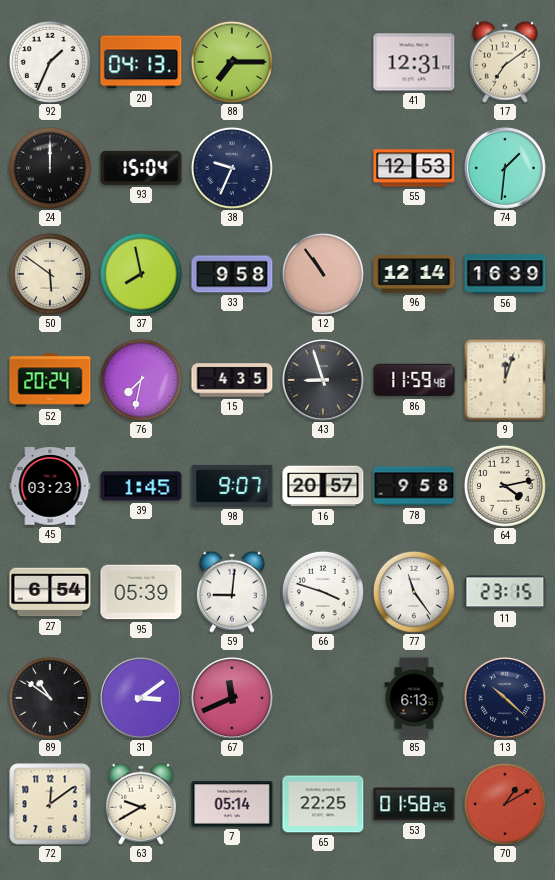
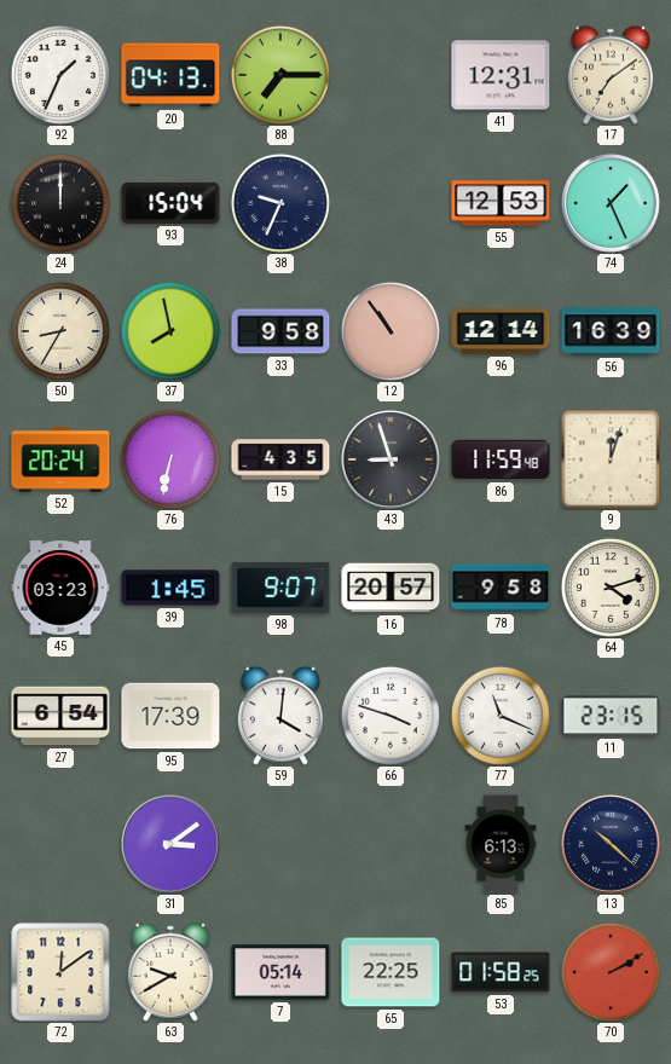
74: 1:31 -> 1:26 (612, 204)
50: 5:51 -> 8:35 (60, 331)
76: 7:32 -> 6:32 (170, 459)
64: 4:13 -> 4:12 (611, 588)
95: 05:39 -> 17:39 (170, 716)
59: 9:01 -> 4:01 (280, 716)
77: 11:24 -> 11:19 (501, 716)
89: 10:51 -> none (50, 698)
67: 11:41 -> none (233, 699)
70: 1:10 -> 2:10 (611, 972)
